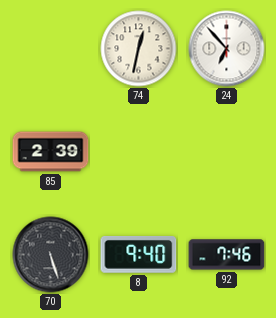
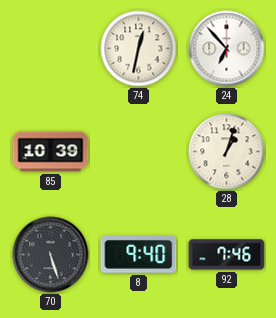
85: 2:39 -> 10:39 (51, 152)
28: none -> 1:03 (227, 152)
